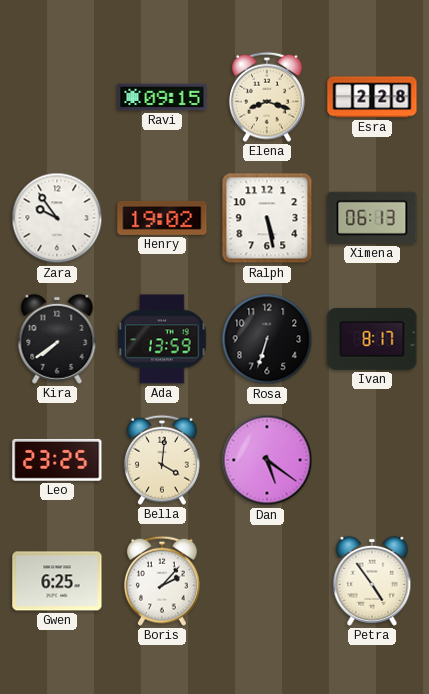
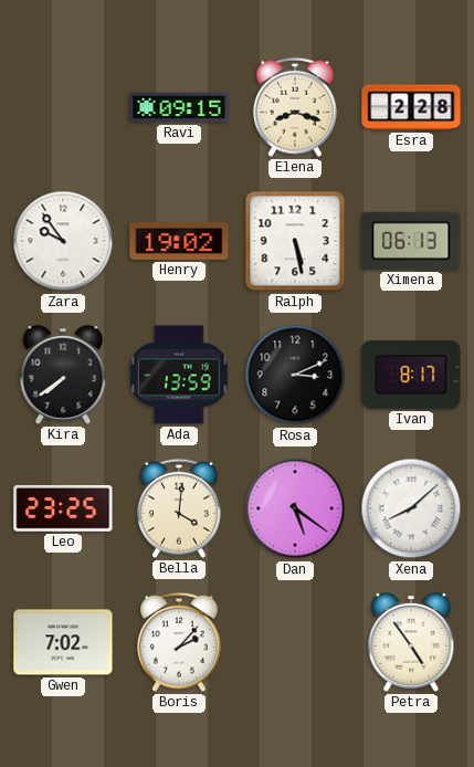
Rosa: 6:33 -> 3:11 (295, 375)
Xena: none -> 8:08 (411, 508)
Gwen: 6:25 -> 7:02 (63, 642)
